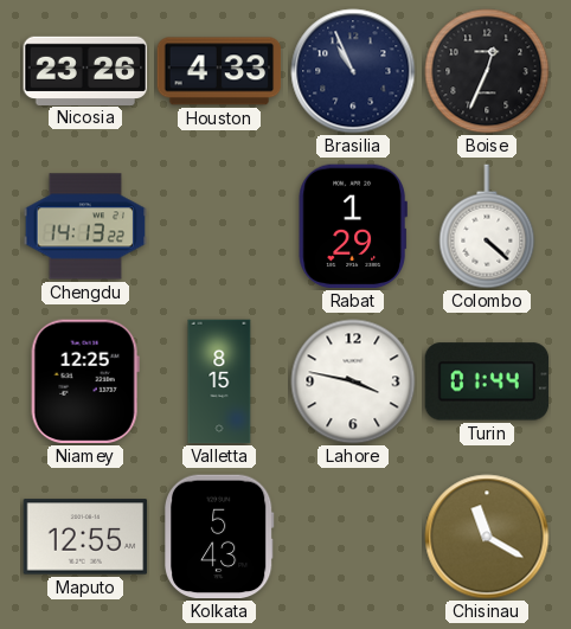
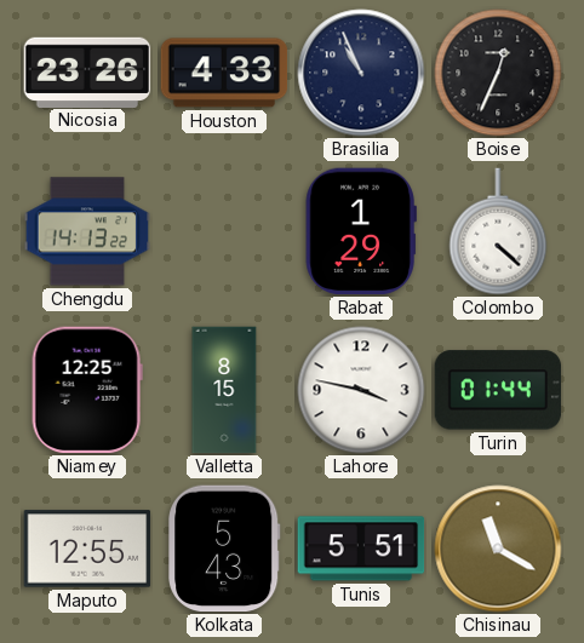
Tunis: none -> 5:51 (361, 549)
